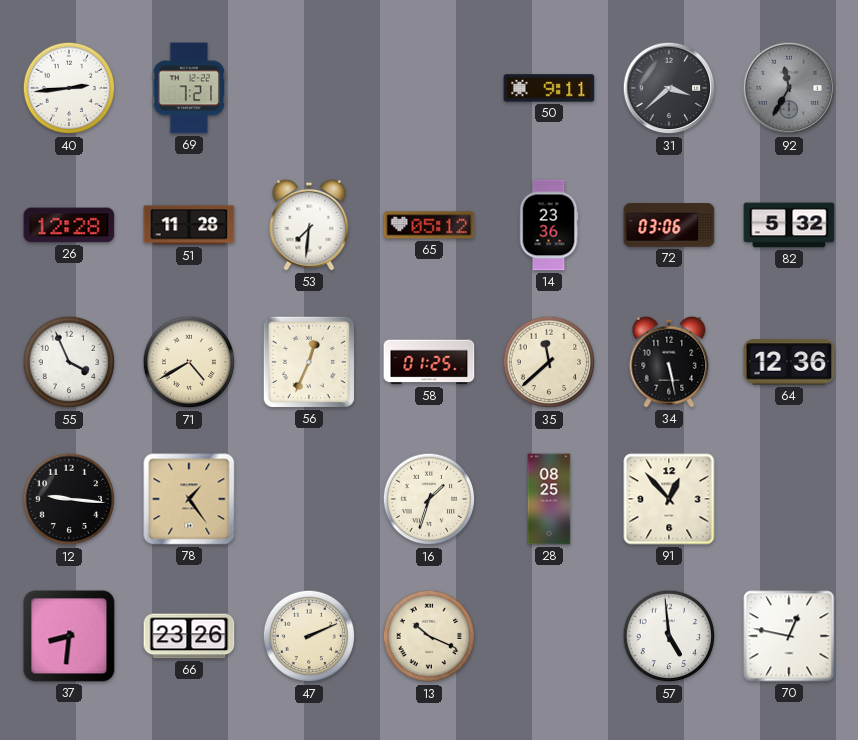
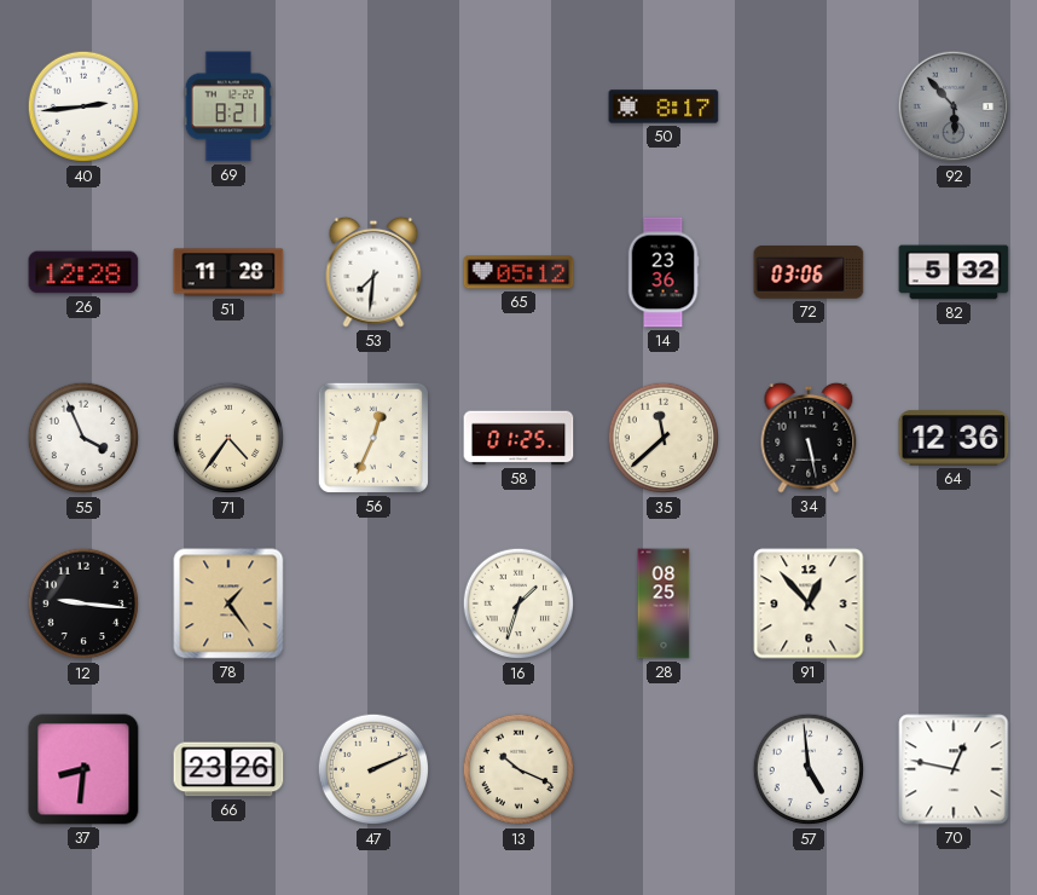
69: 7:21 -> 8:21 (228, 106)
50: 9:11 -> 8:17 (664, 106)
31: 3:38 -> none (669, 88)
92: 11:35 -> 5:53 (954, 106)
71: 4:40 -> 4:36 (228, 438)
